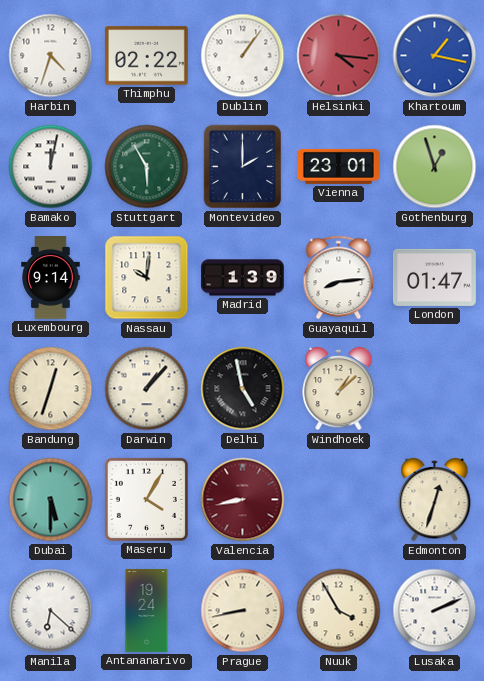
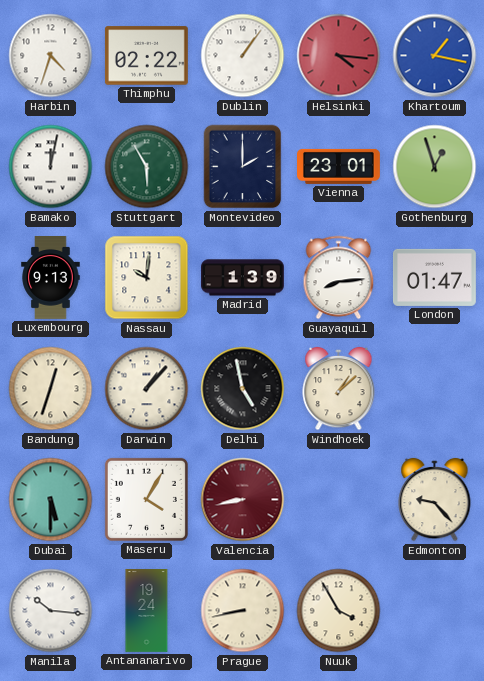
Luxembourg: 9:14 -> 9:13 (51, 278)
Edmonton: 12:33 -> 9:23 (435, 500)
Manila: 6:22 -> 10:16 (51, 611)
Lusaka: 2:11 -> none (435, 611)
